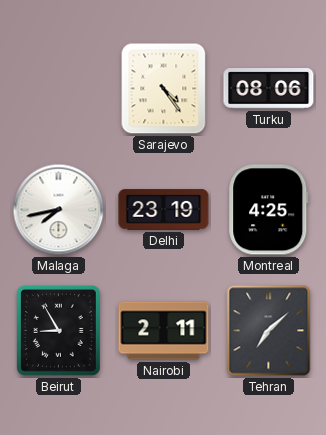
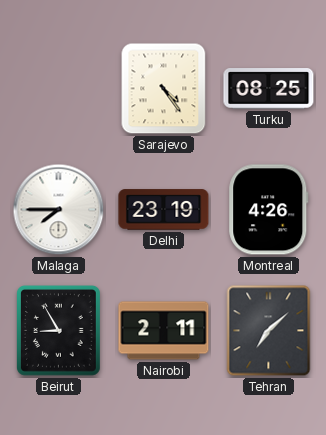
Turku: 08:06 -> 08:25 (269, 89)
Malaga: 7:43 -> 7:45 (59, 210)
Montreal: 4:25 -> 4:26 (269, 210)
